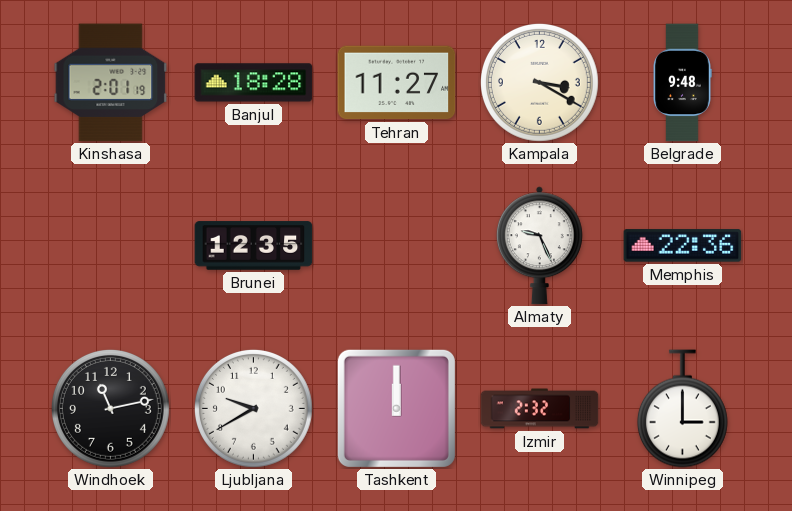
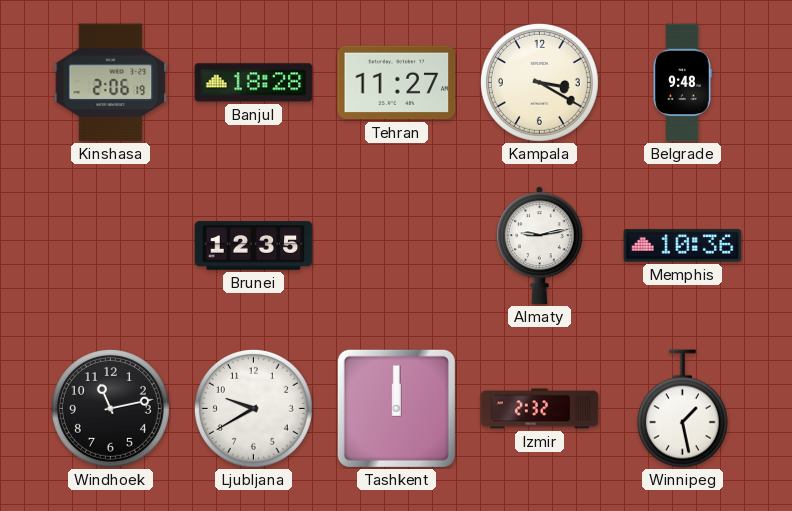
Kinshasa: 2:01 -> 2:06 (111, 83)
Almaty: 9:26 -> 9:13 (539, 246)
Memphis: 22:36 -> 10:36 (683, 246)
Winnipeg: 3:00 -> 1:28 (682, 409)
